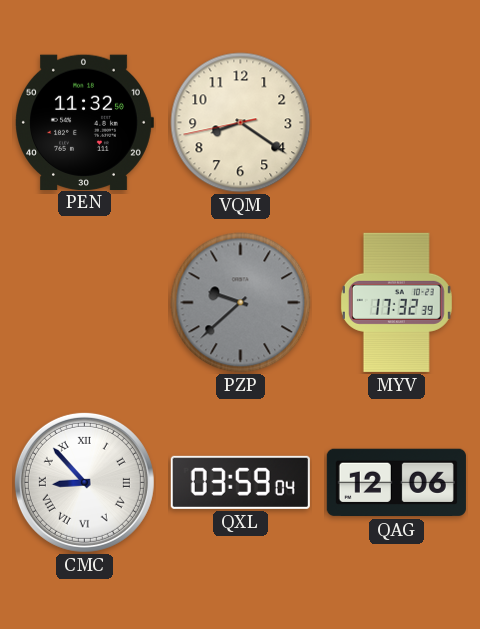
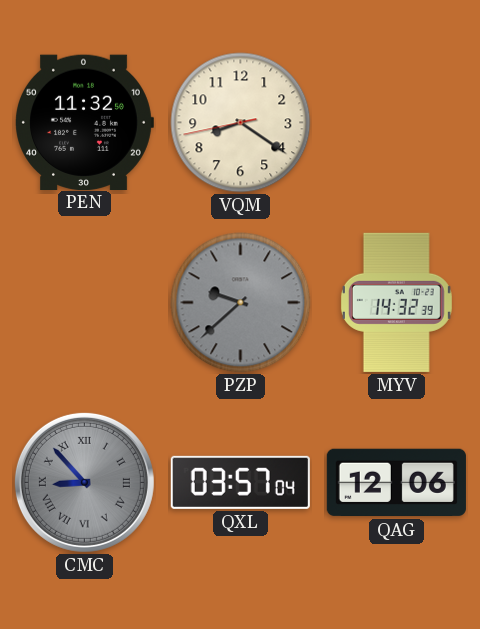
MYV: 17:32 -> 14:32 (396, 302)
CMC dial: white -> grey (84, 482)
QXL: 03:59 -> 03:57 (240, 482)
